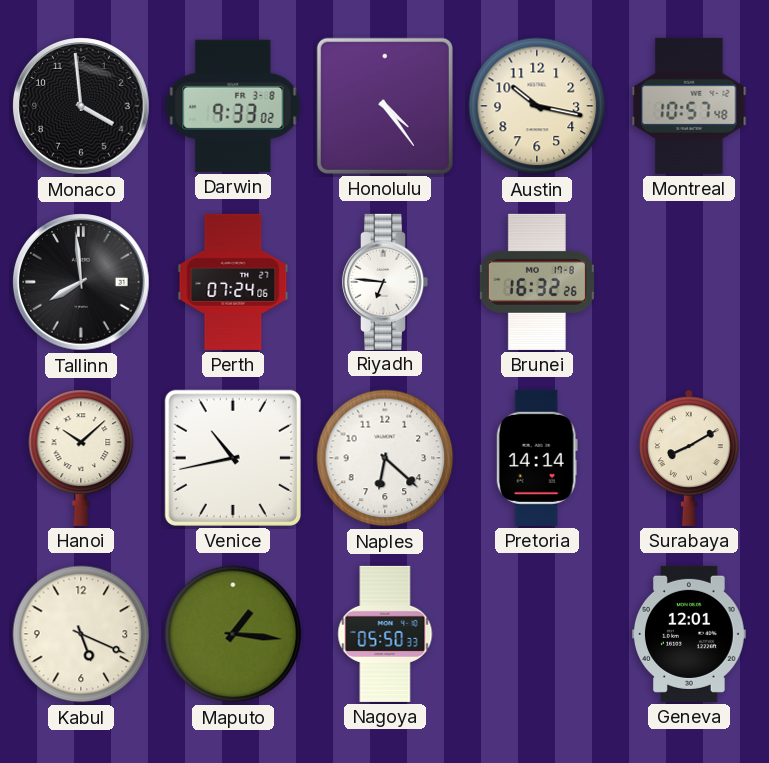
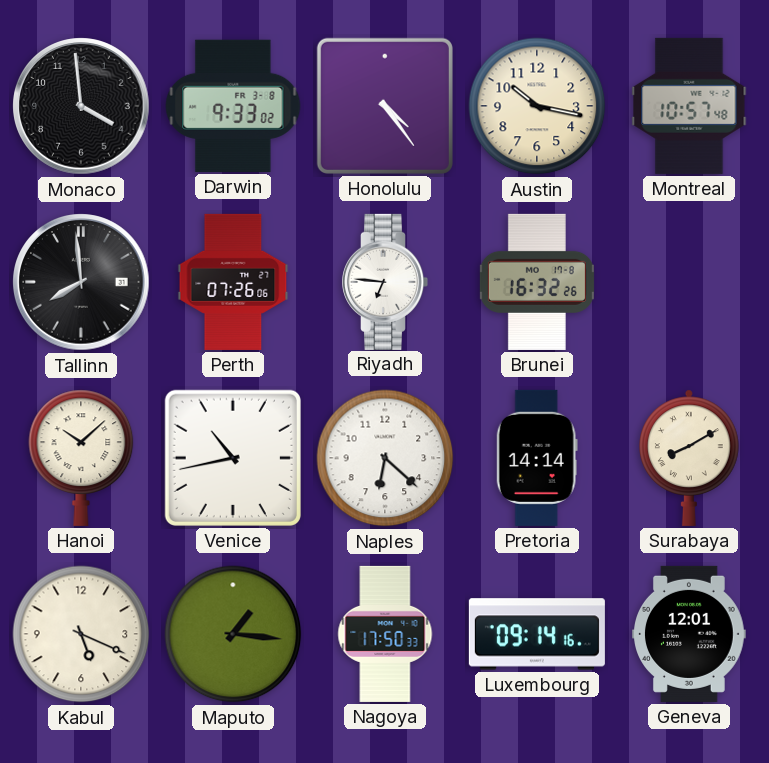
Perth: 07:24 -> 07:26 (233, 282)
Nagoya: 05:50 -> 17:50 (385, 634)
Luxembourg: none -> 09:14 (537, 634)
